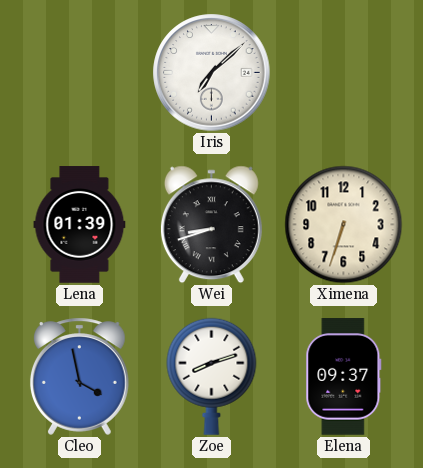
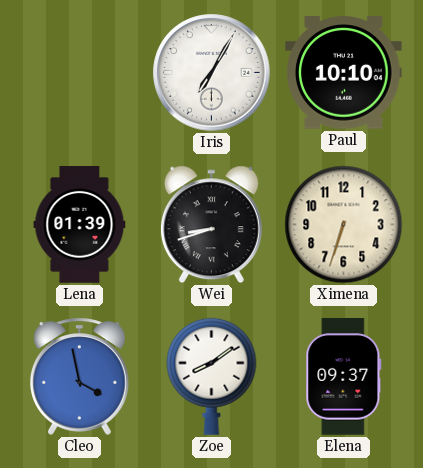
Iris: 7:08 -> 7:05 (212, 73)
Paul: none -> 10:10 (344, 73)
Zoe: 8:12 -> 8:09 (212, 376)
